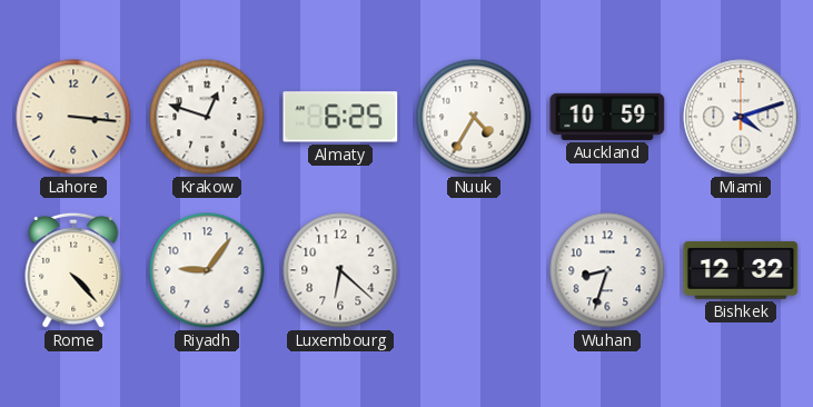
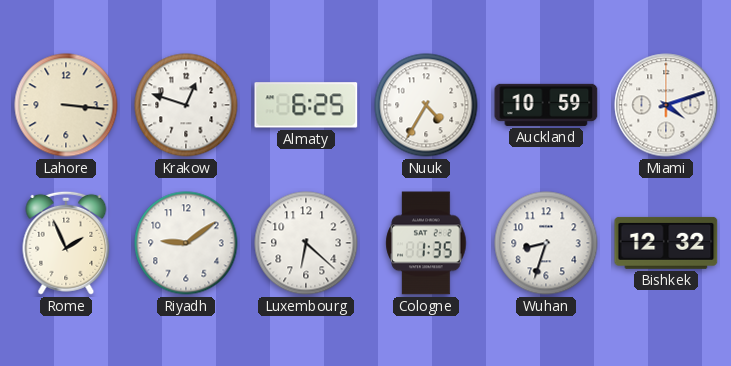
Rome: 4:23 -> 1:56 (66, 243)
Riyadh: 9:06 -> 9:09 (186, 243)
Cologne: none -> 1:35 (426, 243)
